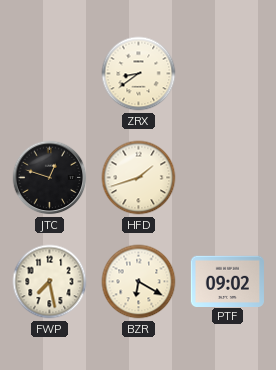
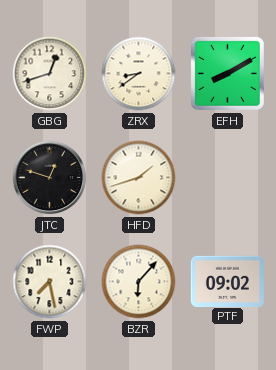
GBG: none -> 12:42 (50, 74)
EFH: none -> 8:10 (227, 73)
BZR: 6:20 -> 6:07 (139, 282)
